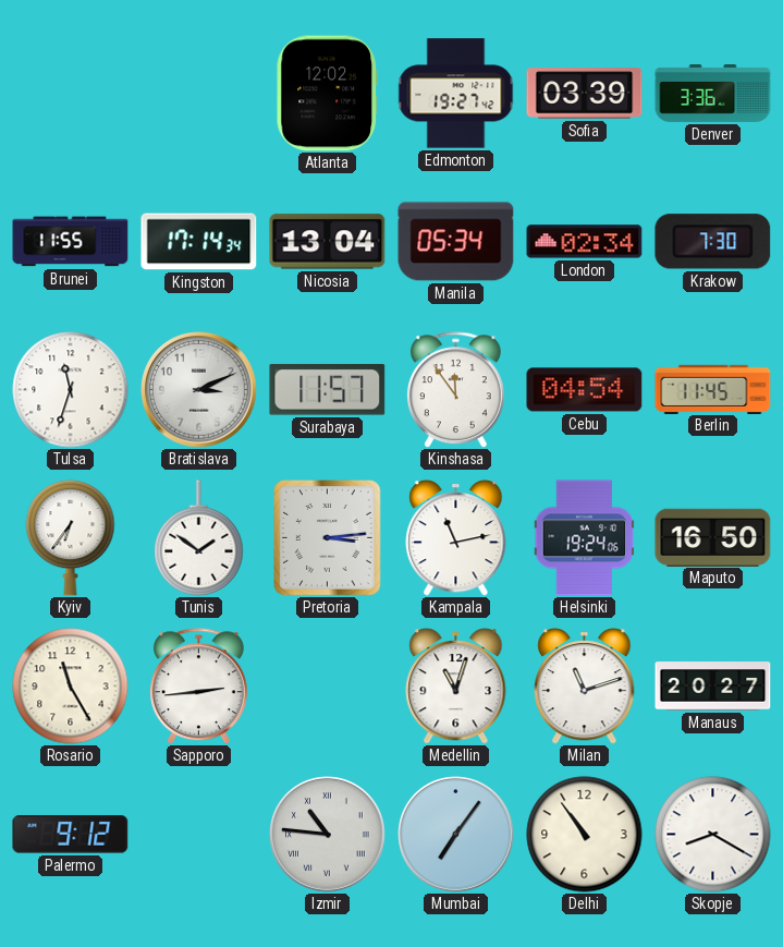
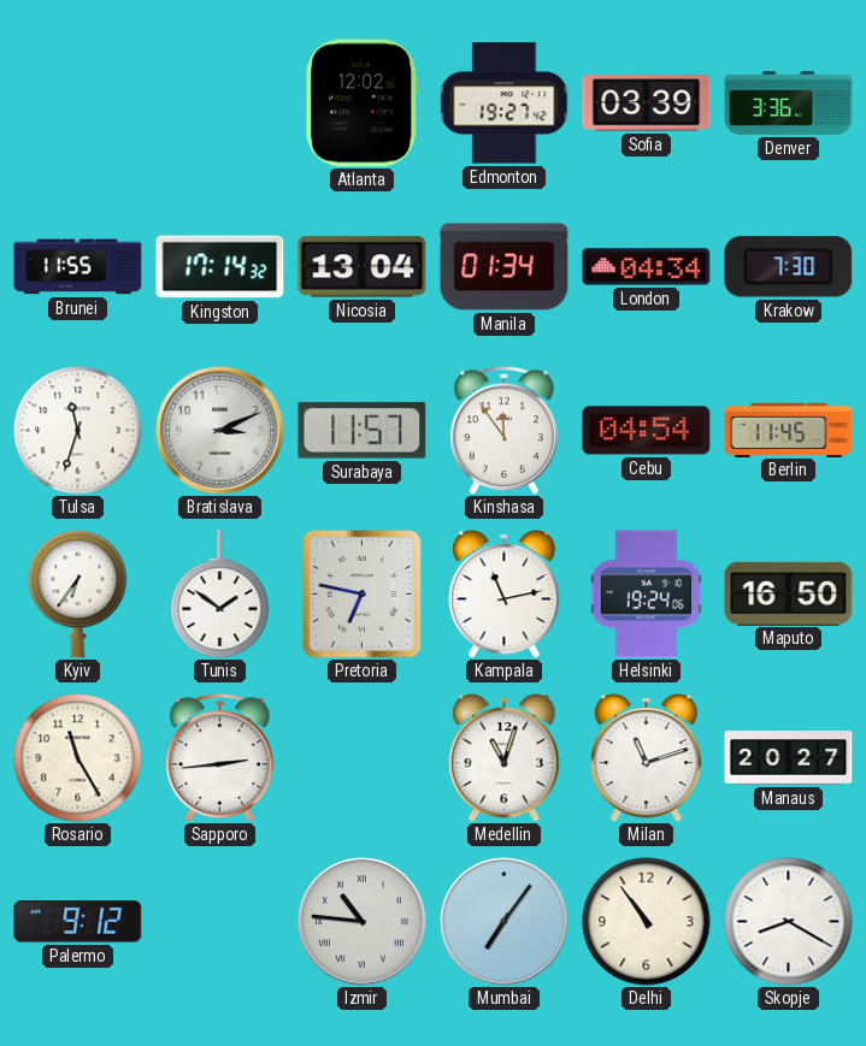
Kingston: 17:14:34 -> 17:14:32 (220, 267)
Manila: 05:34 -> 01:34 (505, 267)
London: 02:34 -> 04:34 (647, 267)
Pretoria: 3:14 -> 6:47 (361, 595)
